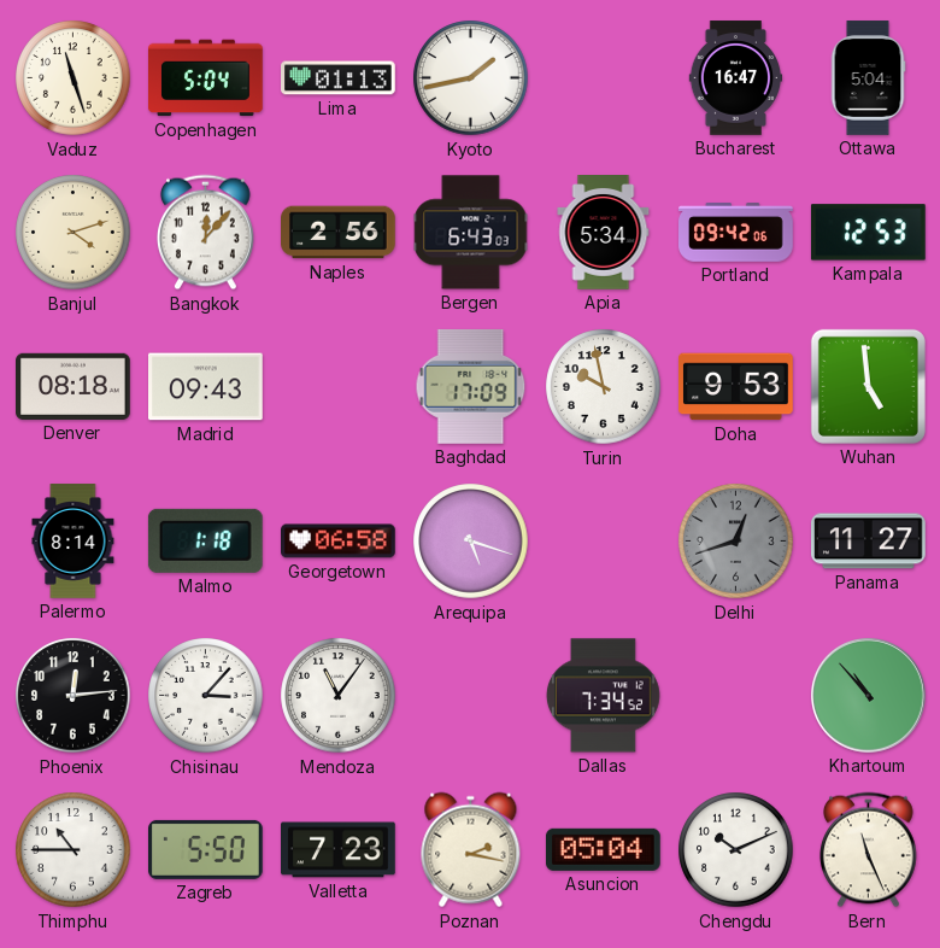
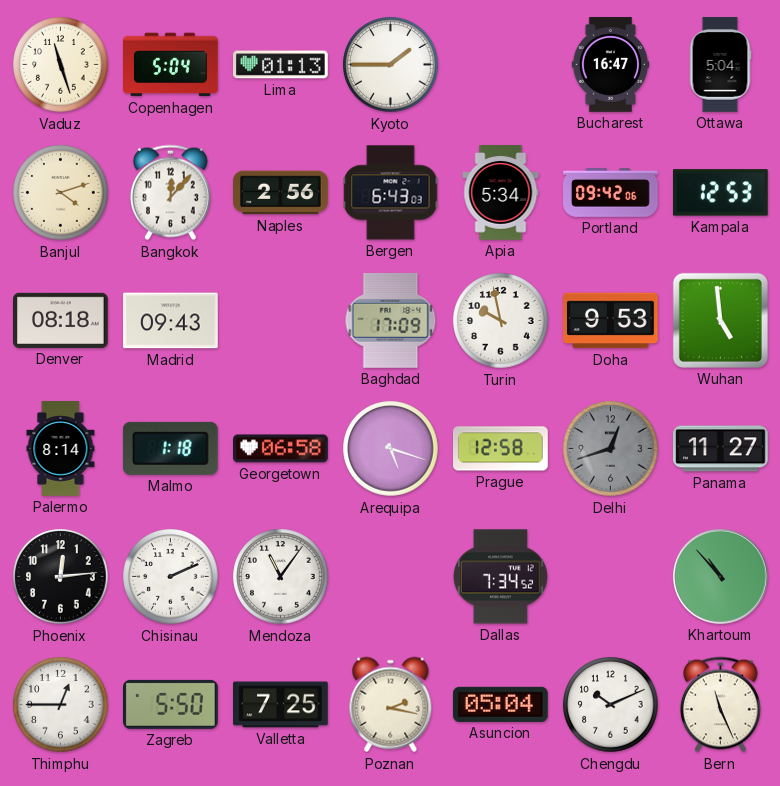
Kyoto: 1:43 -> 1:45 (391, 65)
Prague: none -> 12:58 (501, 449)
Chisinau: 3:07 -> 2:11 (171, 577)
Thimphu: 10:45 -> 12:45 (61, 705)
Valletta: 7:23 -> 7:25 (281, 705)
